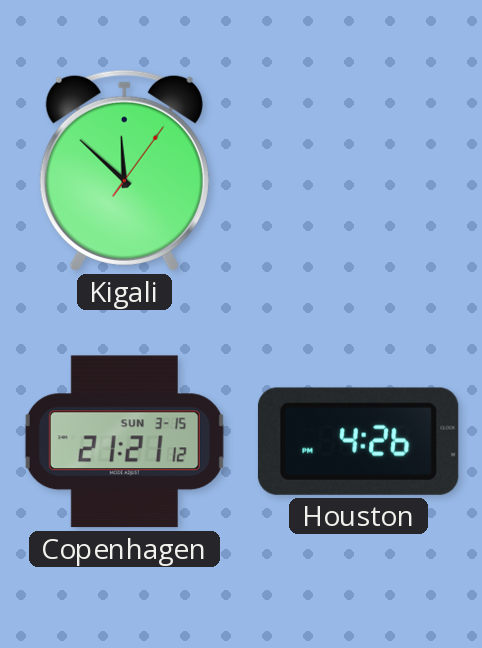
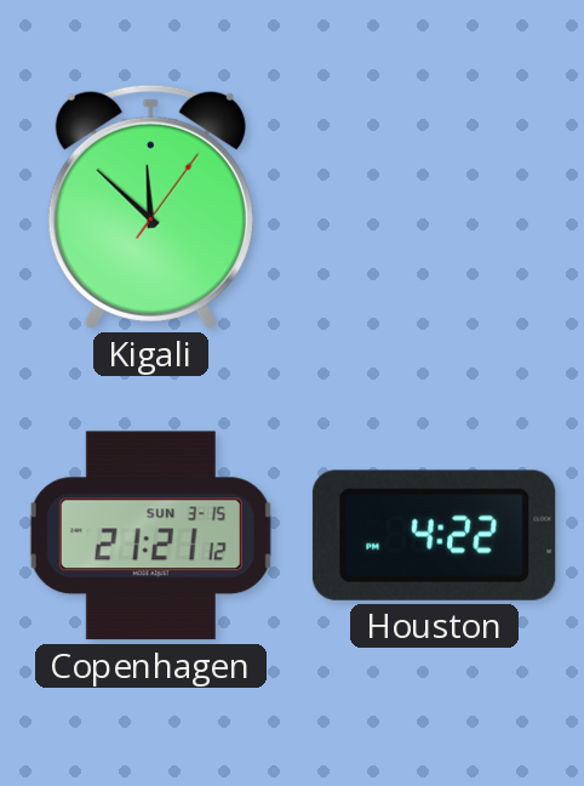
Houston: 4:26 -> 4:22 (434, 535)
